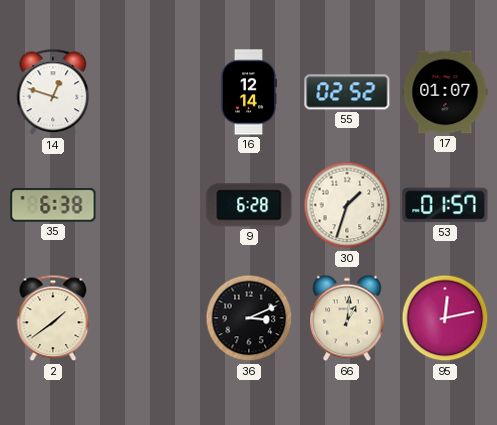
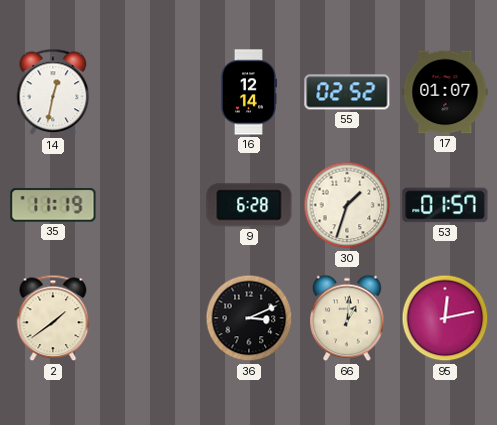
14: 12:48 -> 12:32 (53, 92)
35: 6:38 -> 11:19 (53, 205)
